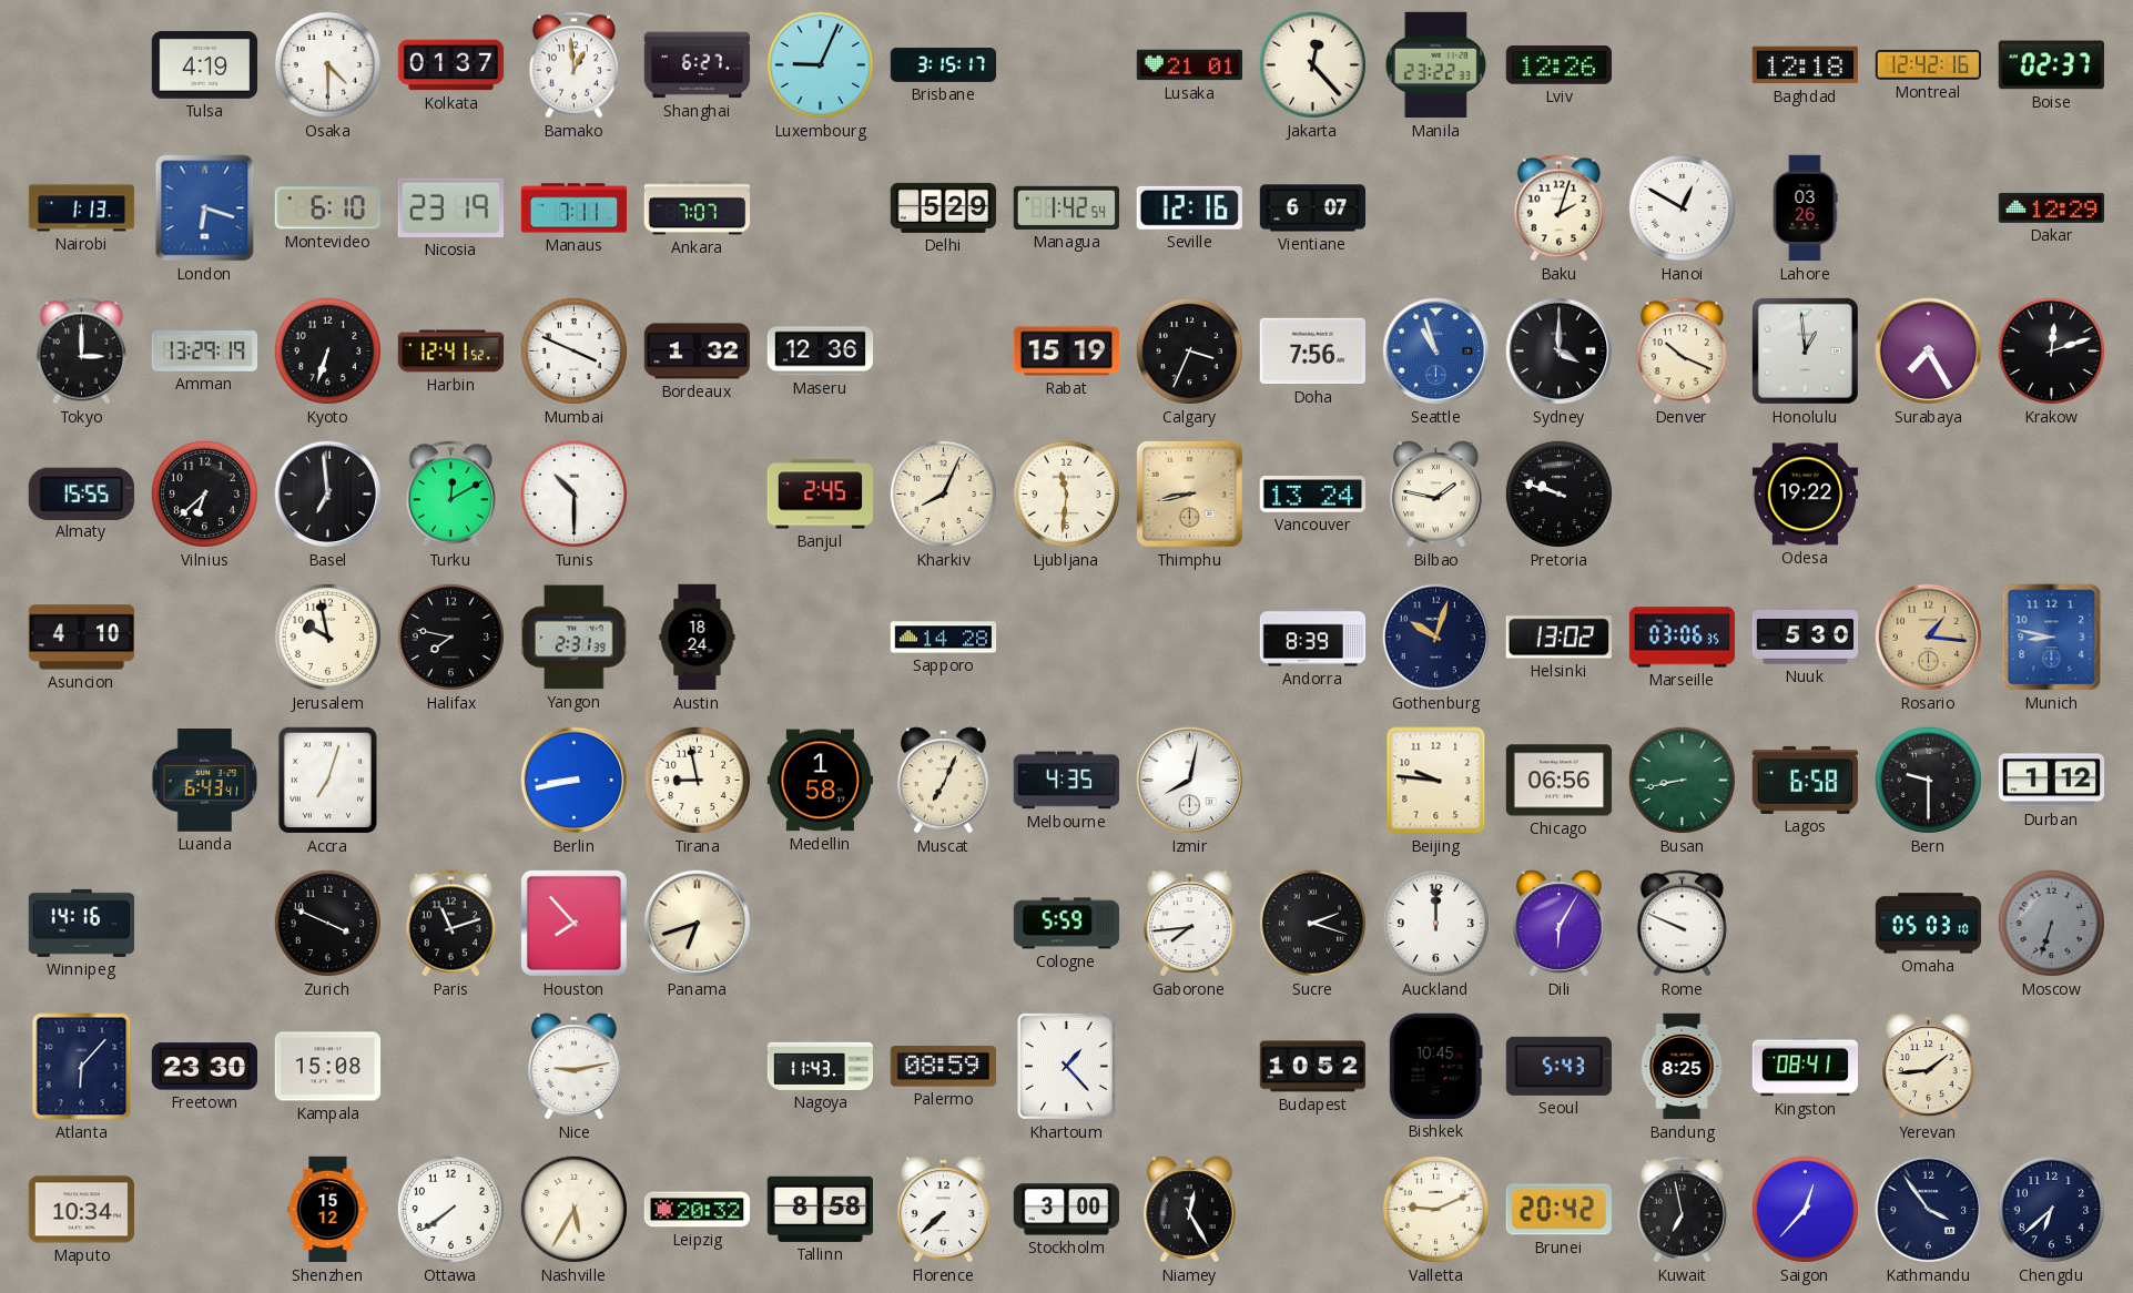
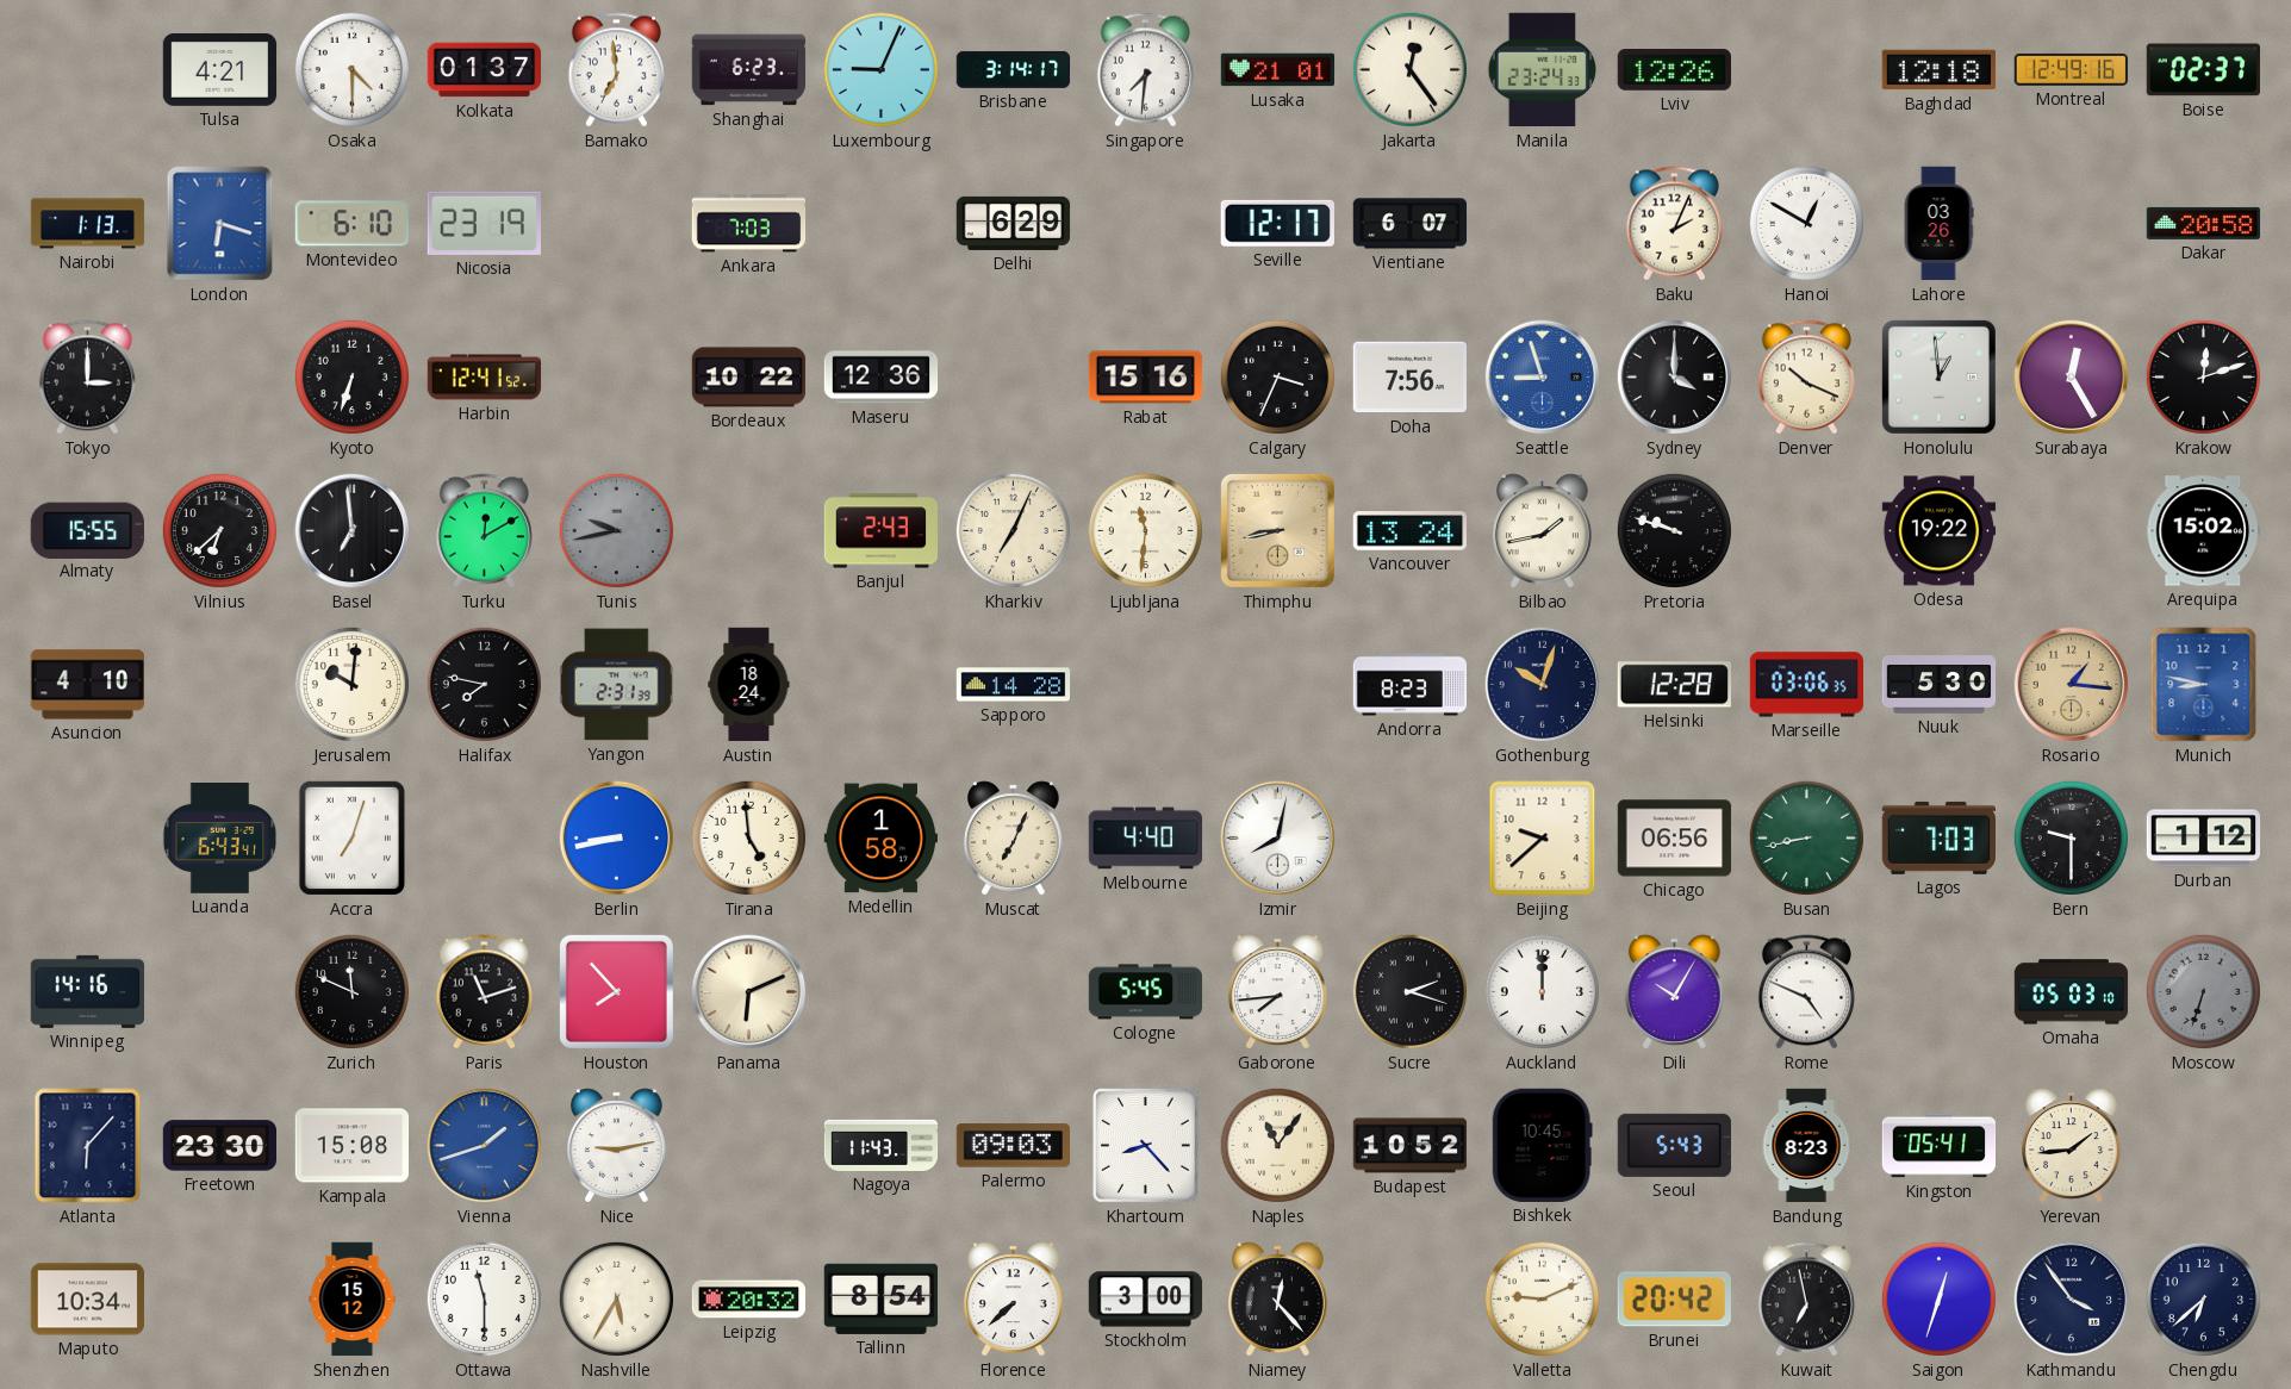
Tulsa: 4:19 -> 4:21 (220, 70)
Bamako: 12:59 -> 6:59 (616, 70)
Shanghai: 6:27 -> 6:23 (749, 70)
Brisbane: 3:15 -> 3:14 (1014, 69)
Singapore: none -> 7:31 (1145, 70)
Jakarta: 12:23 -> 12:24 (1409, 69)
Manila: 23:22 -> 23:24 (1543, 70)
Montreal: 12:42 -> 12:49 (2071, 69)
Manaus: 7:11 -> none (575, 208)
Ankara: 7:07 -> 7:03 (749, 224)
Delhi: 5:29 -> 6:29 (1014, 223)
Managua: 1:42 -> none (1066, 207)
Seville: 12:16 -> 12:17 (1277, 223)
Baku: 2:03 -> 2:04 (1674, 224)
Dakar: 12:29 -> 20:58 (2204, 223)
Amman: 13:29 -> none (205, 352)
Mumbai: 3:49 -> none (573, 350)
Bordeaux: 1:32 -> 10:22 (749, 378)
Rabat: 15:19 -> 15:16 (1146, 378)
Seattle: 10:57 -> 8:57 (1543, 378)
Surabaya: 7:25 -> 12:25 (2072, 378)
Tunis: 10:30 -> 9:43 (616, 530)
Tunis dial: white -> grey (616, 530)
Banjul: 2:45 -> 2:43 (882, 531)
Kharkiv: 8:04 -> 7:04 (1013, 530)
Bilbao: 1:47 -> 1:43 (1542, 531)
Arequipa: none -> 15:02 (2203, 531)
Jerusalem: 9:58 -> 10:01 (351, 684)
Andorra: 8:39 -> 8:23 (1411, 685)
Helsinki: 13:02 -> 12:28 (1674, 685)
Tirana: 8:58 -> 4:59 (748, 837)
Melbourne: 4:35 -> 4:40 (1146, 839)
Beijing: 9:46 -> 9:38 (1543, 839)
Lagos: 6:58 -> 7:03 (1938, 837)
Zurich: 3:49 -> 11:49 (351, 991)
Panama: 6:42 -> 6:11 (749, 992)
Cologne: 5:59 -> 5:45 (1146, 992)
Dili: 6:05 -> 10:05 (1674, 992)
Rome: 9:49 -> 4:49 (1806, 992)
Vienna: none -> 1:42 (485, 1146)
Palermo: 08:59 -> 09:03 (1013, 1146)
Khartoum: 1:23 -> 8:23 (1146, 1146)
Naples: none -> 11:06 (1277, 1145)
Bandung: 8:25 -> 8:23 (1806, 1146)
Kingston: 08:41 -> 05:41 (1940, 1146)
Ottawa: 7:39 -> 11:30 (484, 1298)
Tallinn: 8:58 -> 8:54 (880, 1298)
Niamey: 12:25 -> 12:23 (1277, 1300)
Saigon: 12:37 -> 12:33 (1938, 1298)
